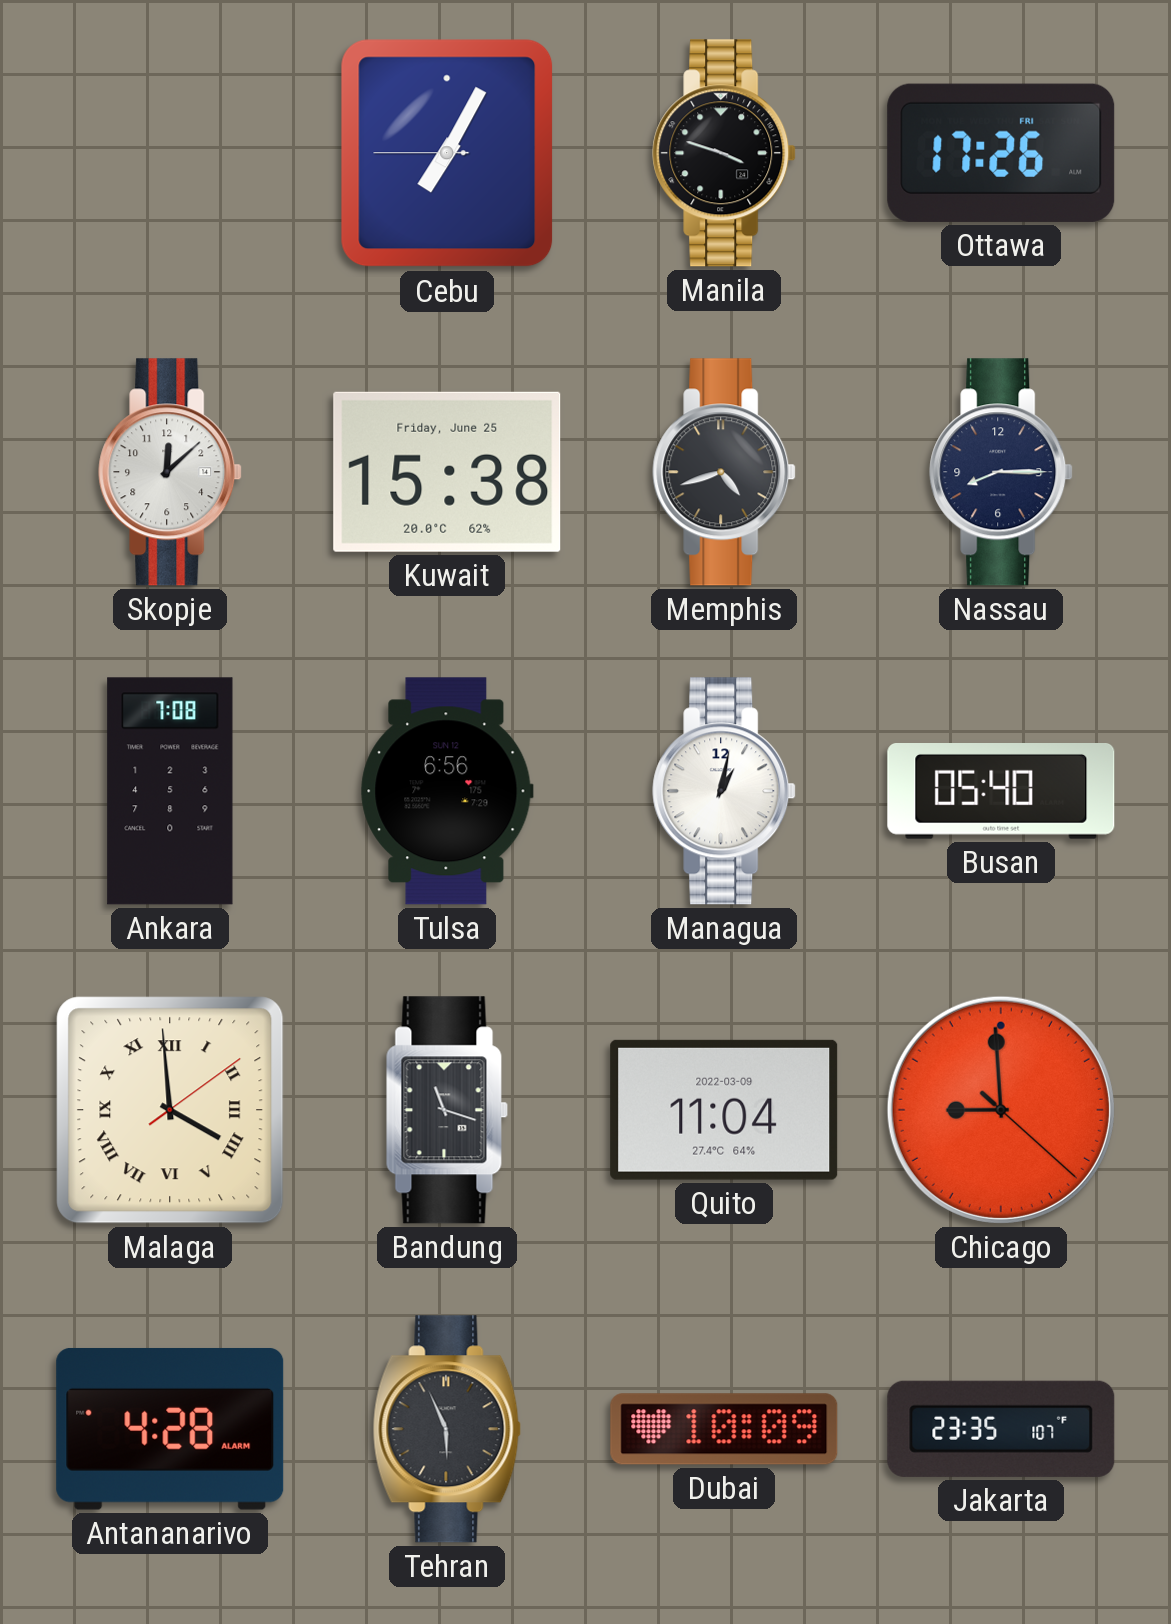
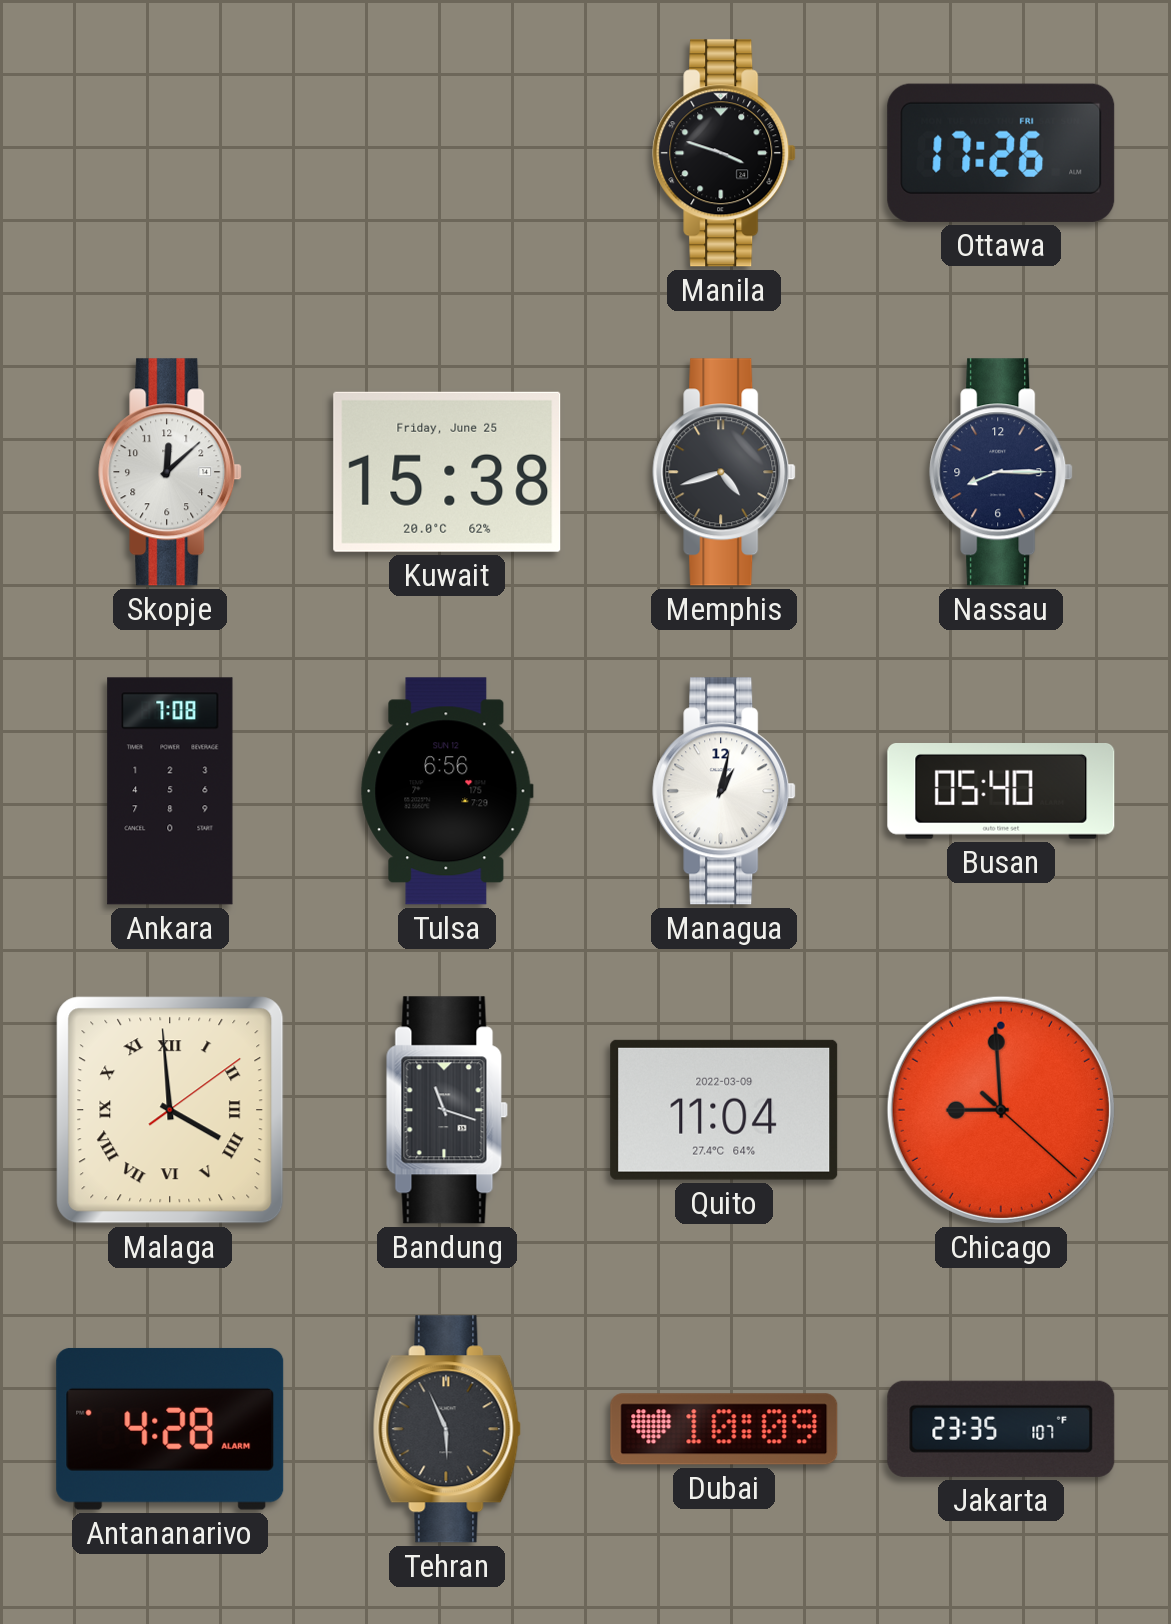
Cebu: 7:04 -> none (447, 153)
